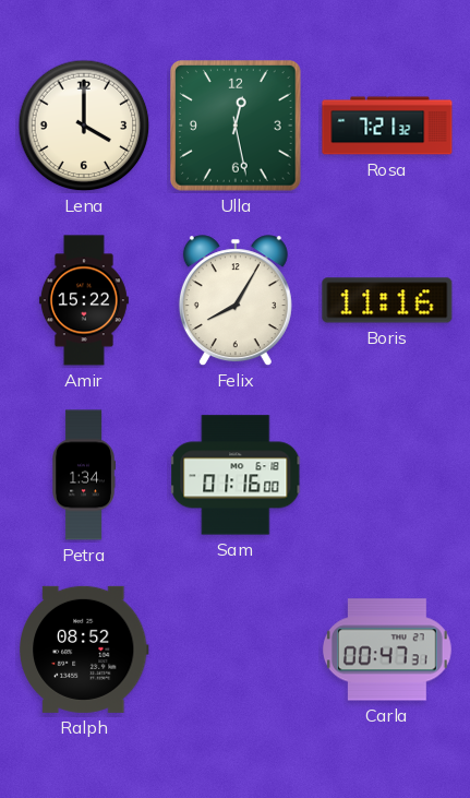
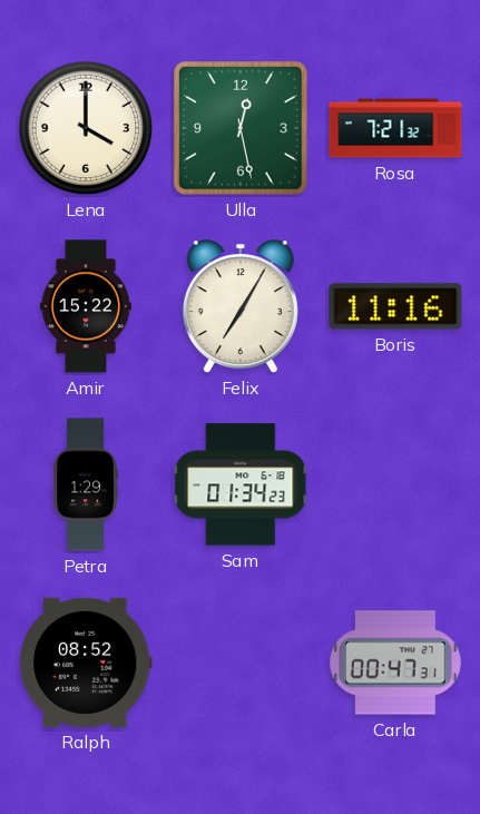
Felix: 8:05 -> 7:05 (241, 307)
Petra: 1:34 -> 1:29 (86, 484)
Sam: 01:16 -> 01:34 (242, 484)
